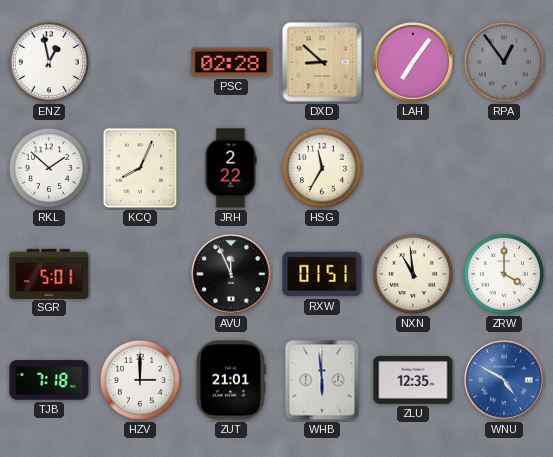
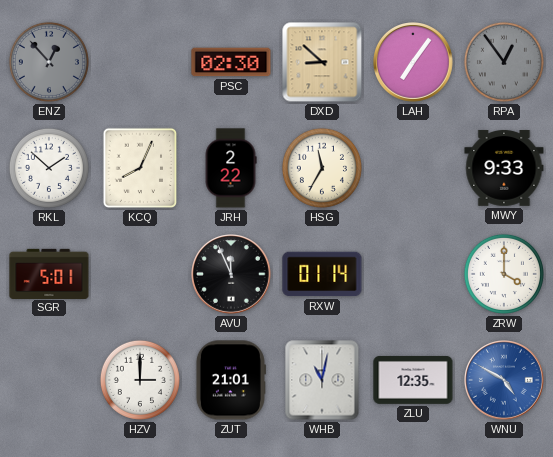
ENZ: 12:58 -> 12:53 (49, 62)
ENZ dial: white -> grey (49, 62)
PSC: 02:28 -> 02:30 (231, 62)
MWY: none -> 9:33 (504, 169)
RXW: 01:51 -> 01:14 (322, 274)
NXN: 10:59 -> none (413, 274)
TJB: 7:18 -> none (49, 380)
WHB: 5:59 -> 11:02 (322, 380)
